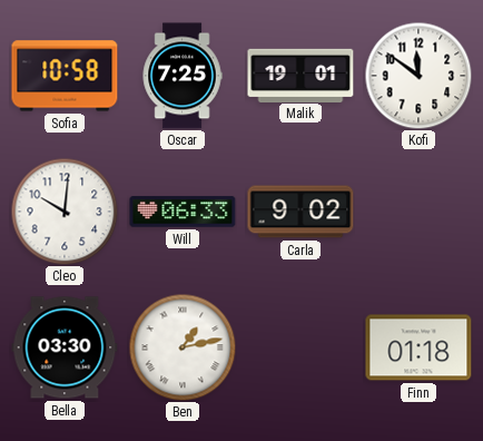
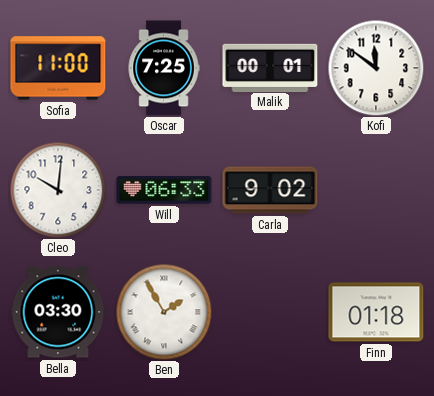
Sofia: 10:58 -> 11:00 (58, 68)
Malik: 19:01 -> 00:01 (270, 67)
Ben: 1:13 -> 1:55 (164, 312)
